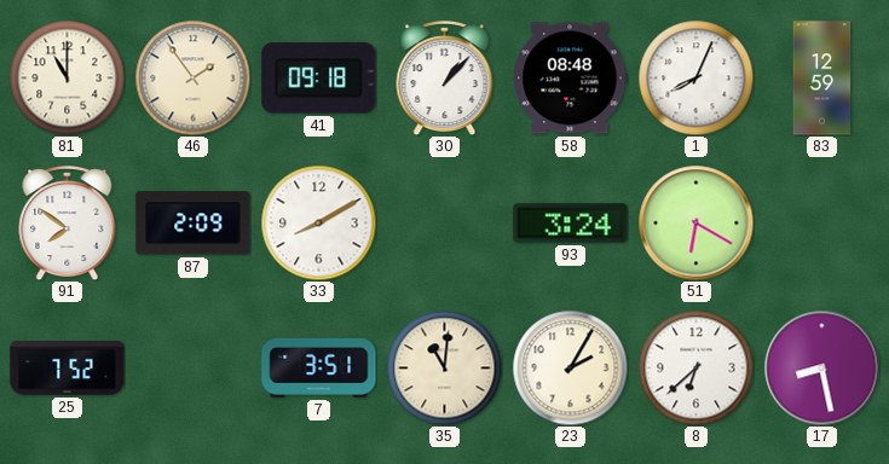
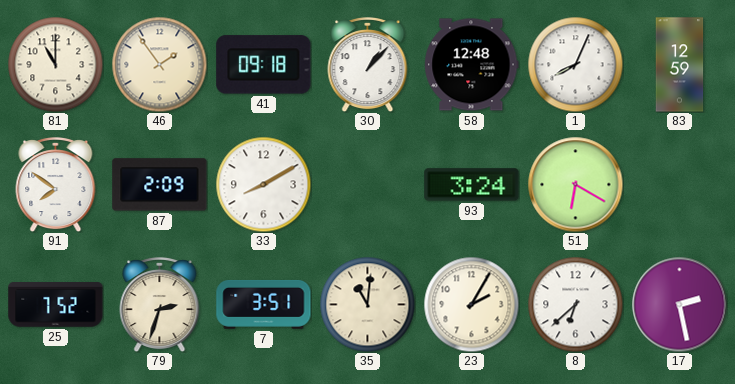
58: 08:48 -> 12:48 (472, 65)
79: none -> 2:33 (160, 305)
17: 8:28 -> 2:28 (679, 304)
